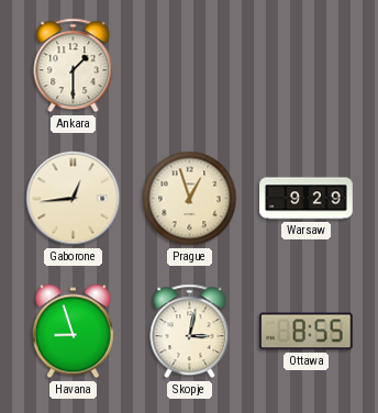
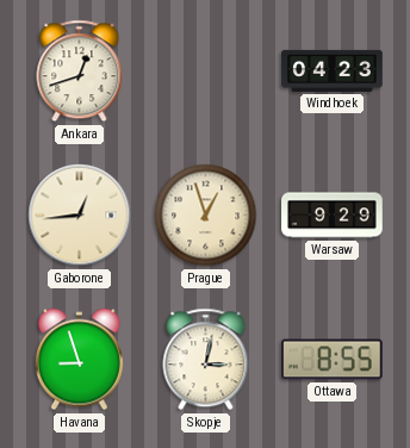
Ankara: 1:30 -> 12:42 (80, 71)
Windhoek: none -> 04:23 (333, 70)
